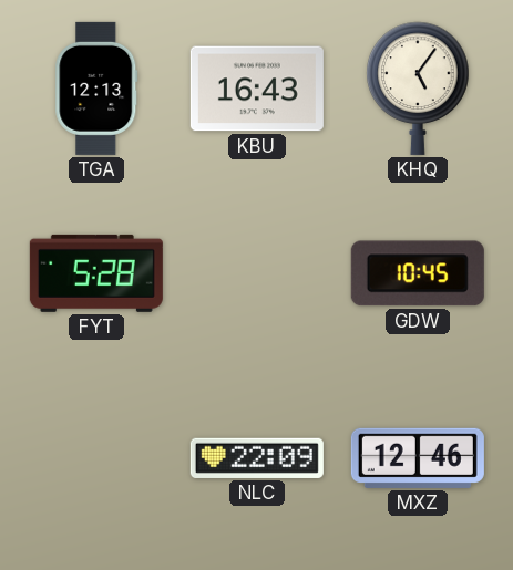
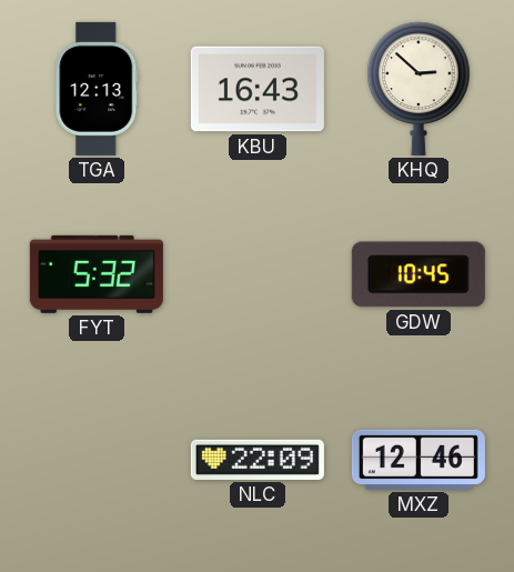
KHQ: 5:06 -> 2:52 (419, 89)
FYT: 5:28 -> 5:32 (97, 274)
